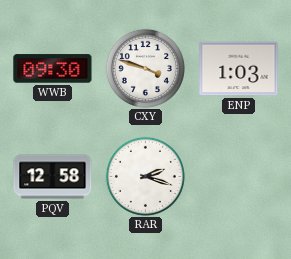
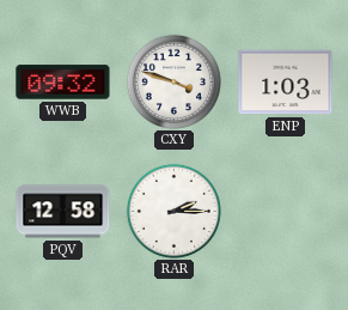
WWB: 09:30 -> 09:32 (63, 83)
RAR: 2:18 -> 2:15 (173, 211)
